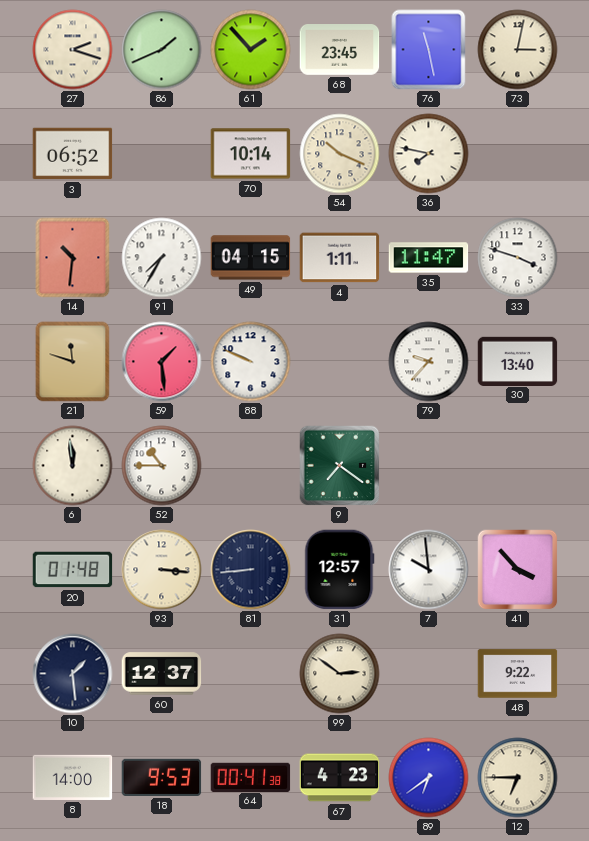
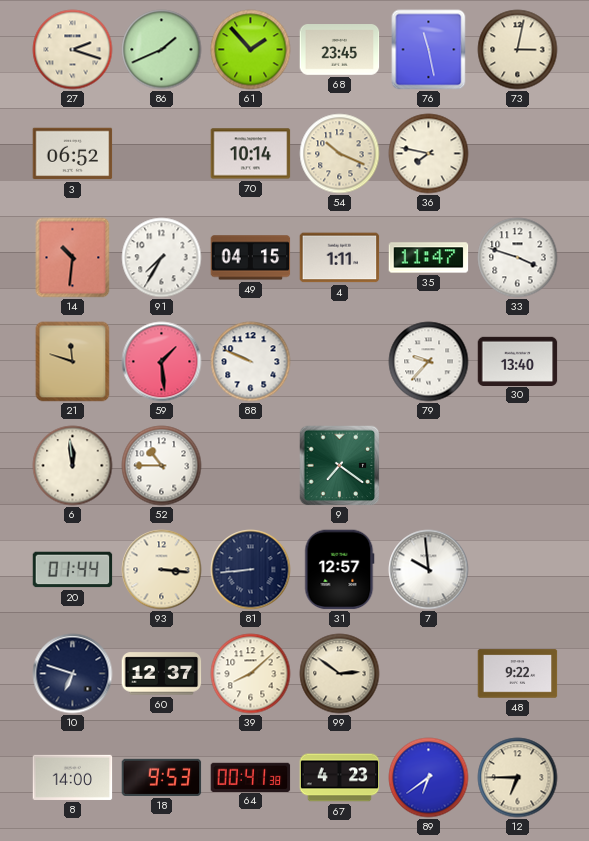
20: 01:48 -> 01:44 (73, 570)
41: 3:53 -> none (518, 570)
10: 1:29 -> 6:48 (73, 674)
39: none -> 8:08 (251, 674)
